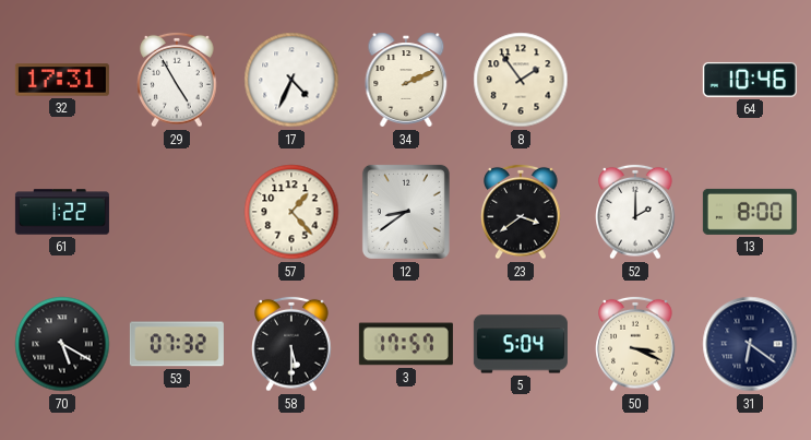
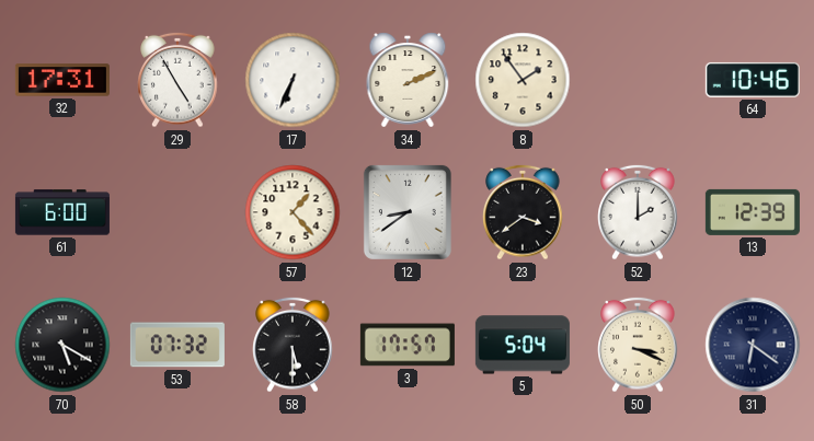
17: 4:34 -> 6:34 (293, 80)
61: 1:22 -> 6:00 (62, 212)
13: 8:00 -> 12:39 (753, 212)
